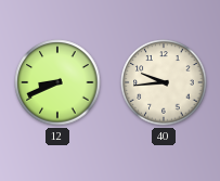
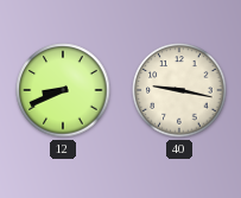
40: 9:44 -> 9:17 (179, 90)
